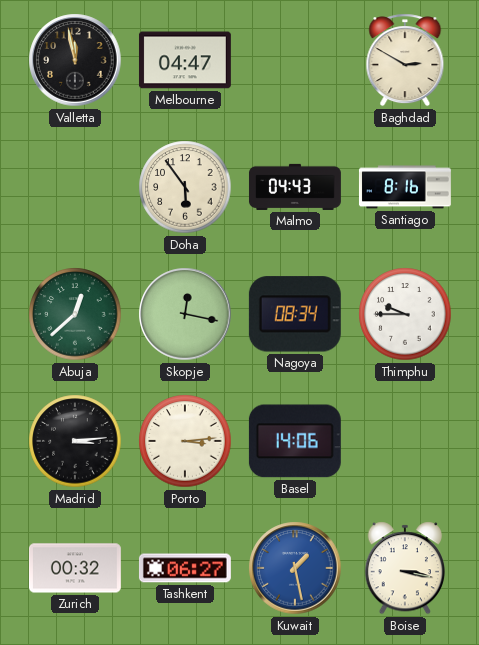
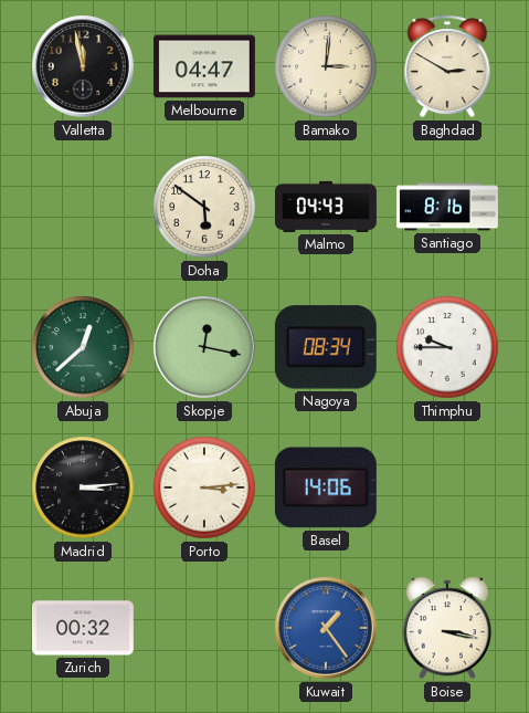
Bamako: none -> 3:01 (326, 66)
Doha: 5:54 -> 5:51 (204, 207)
Tashkent: 06:27 -> none (185, 568)
Kuwait: 1:28 -> 1:24 (326, 628)
